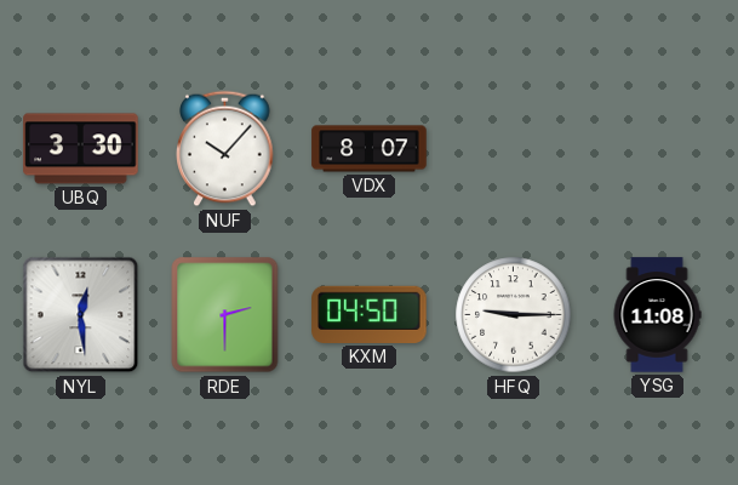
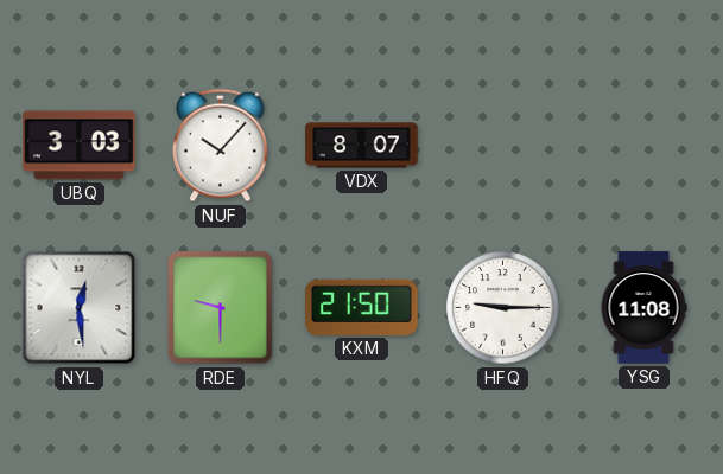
UBQ: 3:30 -> 3:03 (80, 146)
RDE: 2:30 -> 9:30 (221, 308)
KXM: 04:50 -> 21:50 (362, 307)
